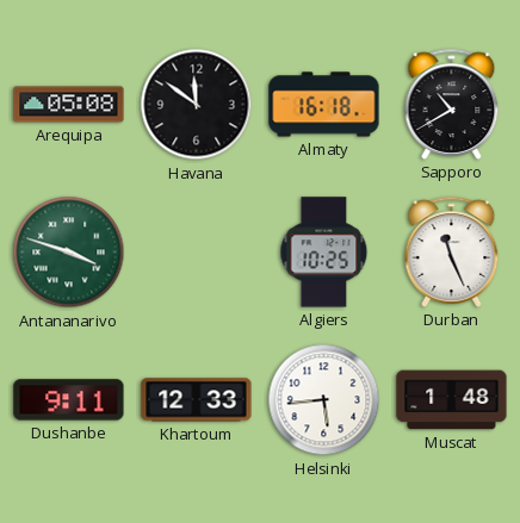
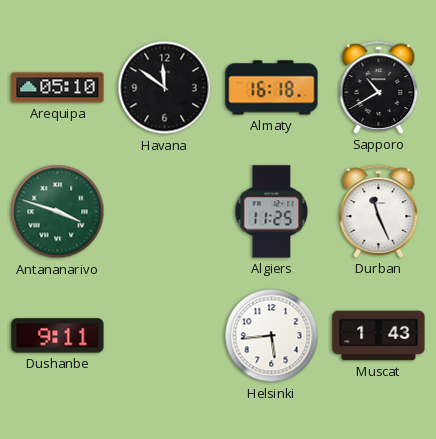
Arequipa: 05:08 -> 05:10 (58, 88)
Algiers: 10:25 -> 11:25 (272, 212)
Khartoum: 12:33 -> none (197, 400)
Muscat: 1:48 -> 1:43 (379, 336)
